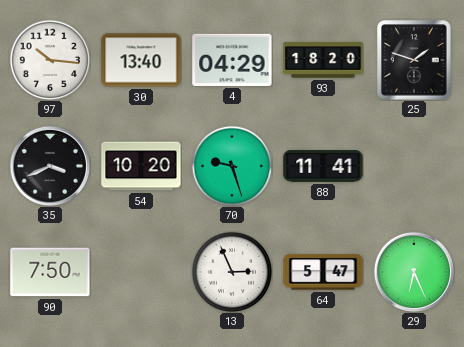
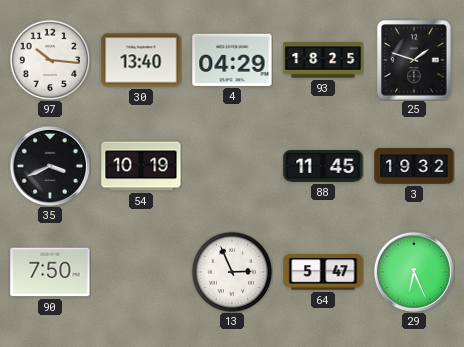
93: 18:20 -> 18:25 (323, 60)
54: 10:20 -> 10:19 (141, 166)
70: 9:27 -> none (232, 166)
88: 11:41 -> 11:45 (323, 166)
3: none -> 19:32 (414, 166)
